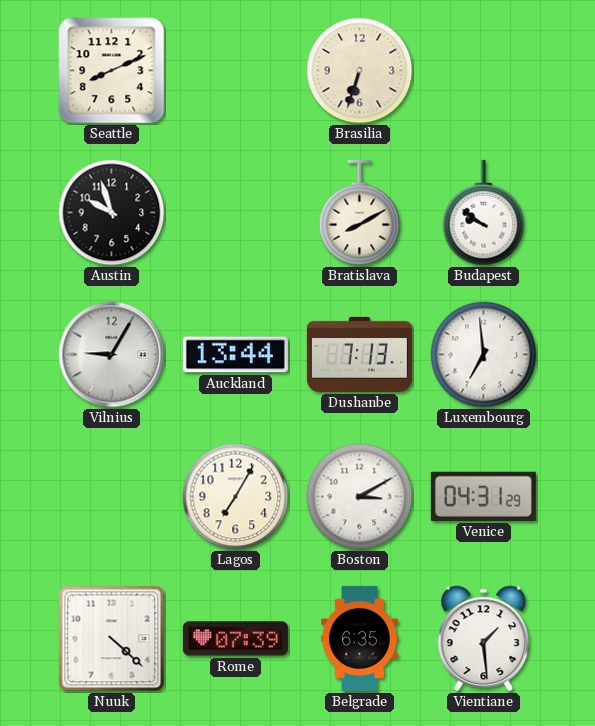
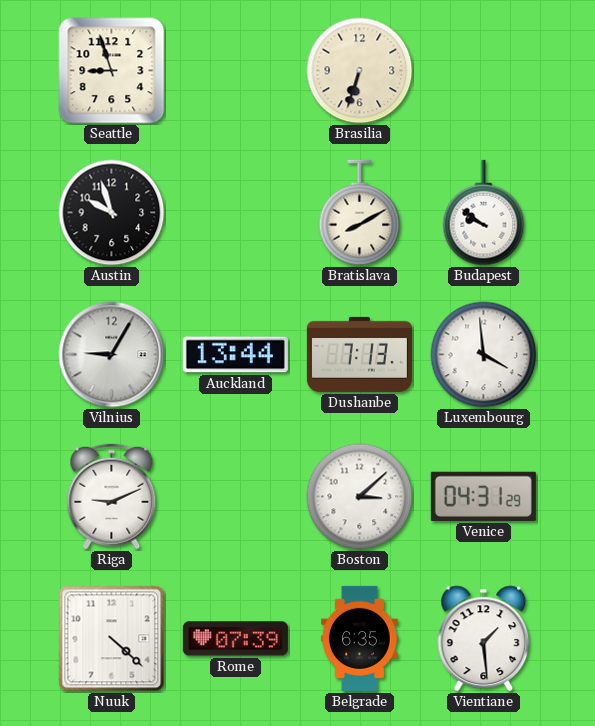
Seattle: 8:11 -> 8:57 (112, 71)
Luxembourg: 6:59 -> 3:59 (484, 355)
Riga: none -> 9:11 (112, 497)
Lagos: 7:05 -> none (236, 497)
Boston: 3:10 -> 3:08 (360, 497)
